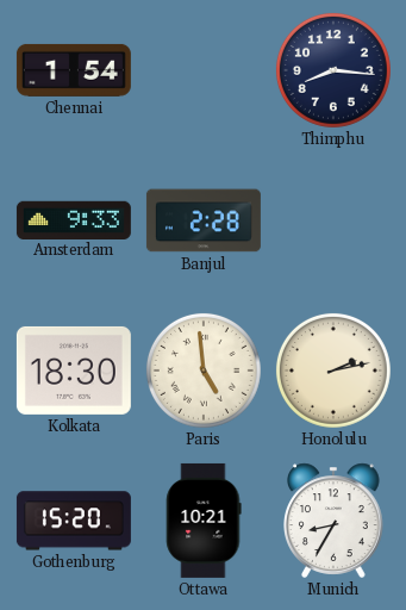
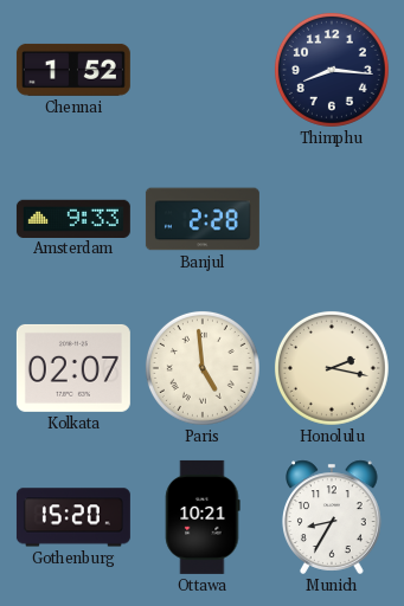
Chennai: 1:54 -> 1:52 (73, 70)
Kolkata: 18:30 -> 02:07 (73, 368)
Honolulu: 2:13 -> 2:17 (332, 368)
